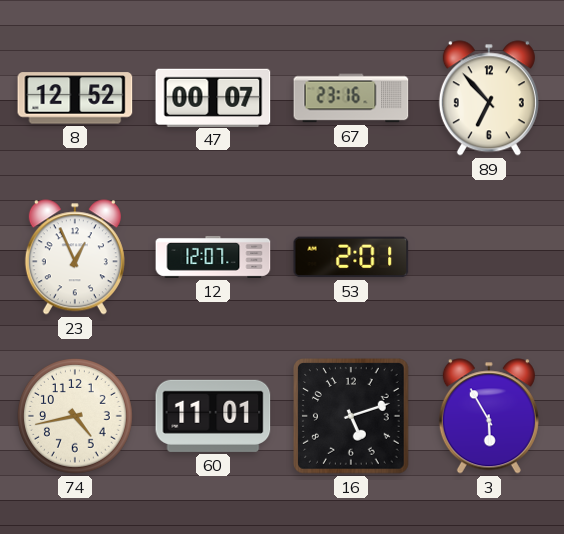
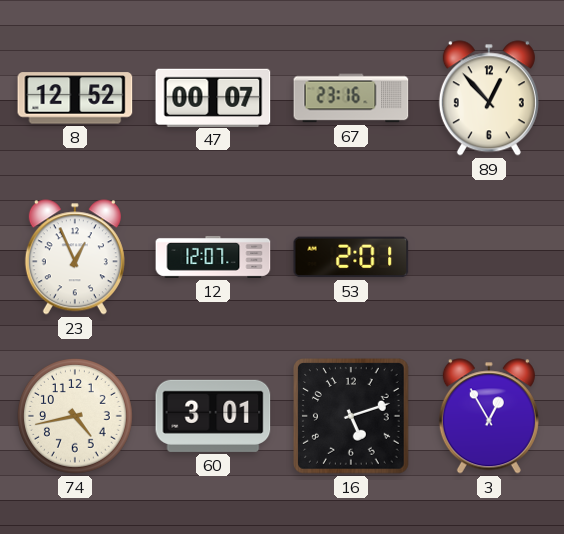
89: 6:53 -> 12:53 (489, 98)
60: 11:01 -> 3:01 (213, 416)
3: 5:55 -> 12:55 (489, 416)
